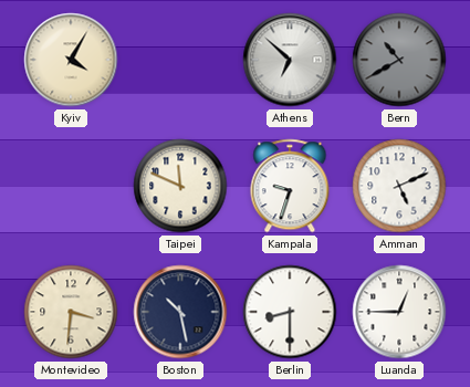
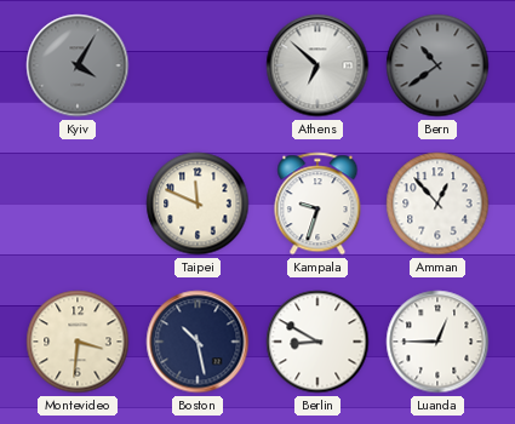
Kyiv dial: cream -> grey (78, 65)
Bern: 10:40 -> 10:39 (437, 65)
Amman: 5:11 -> 12:53 (437, 204)
Berlin: 8:30 -> 8:50 (317, 342)
